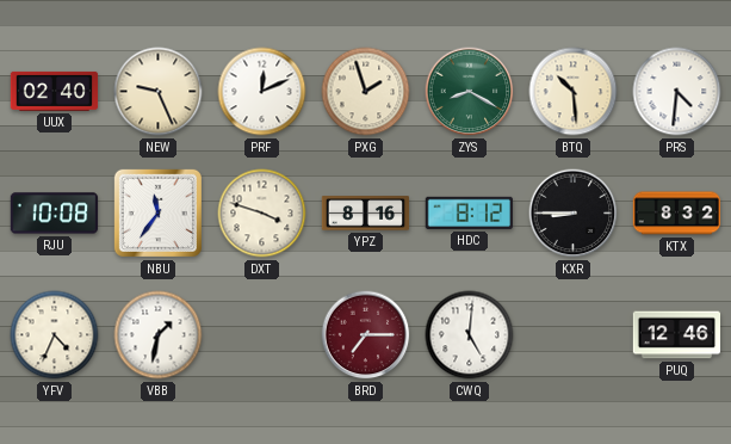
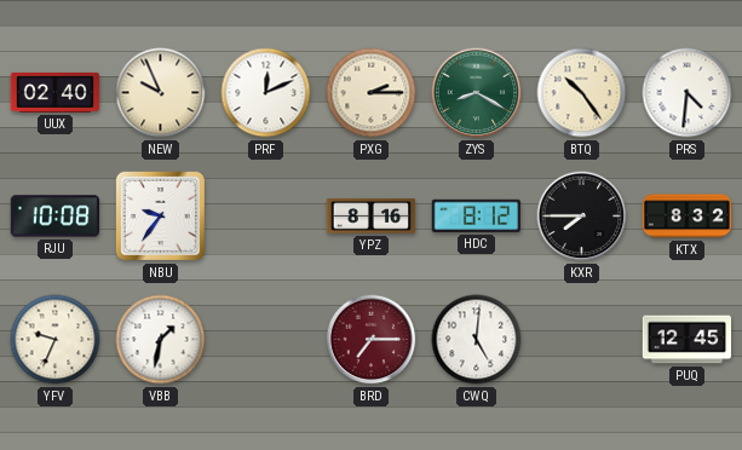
NEW: 9:26 -> 9:56 (161, 93)
PXG: 1:57 -> 2:15 (372, 93)
BTQ: 10:29 -> 10:24 (582, 93)
NBU: 11:36 -> 9:36 (160, 215)
DXT: 3:48 -> none (262, 214)
KXR: 8:45 -> 7:45 (582, 217)
YFV: 4:34 -> 9:34 (56, 340)
PUQ: 12:46 -> 12:45 (688, 340)
